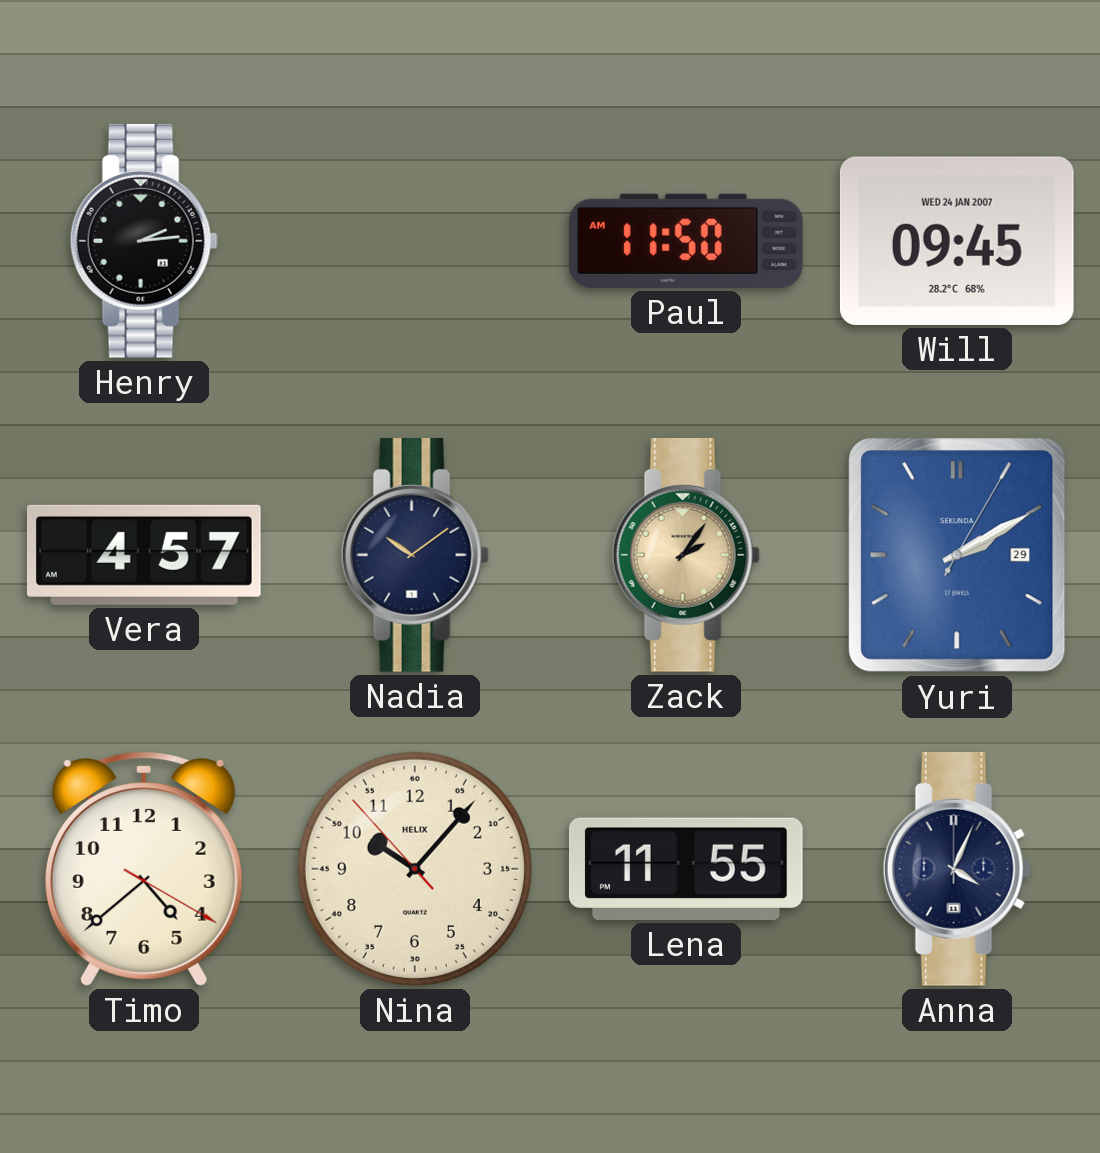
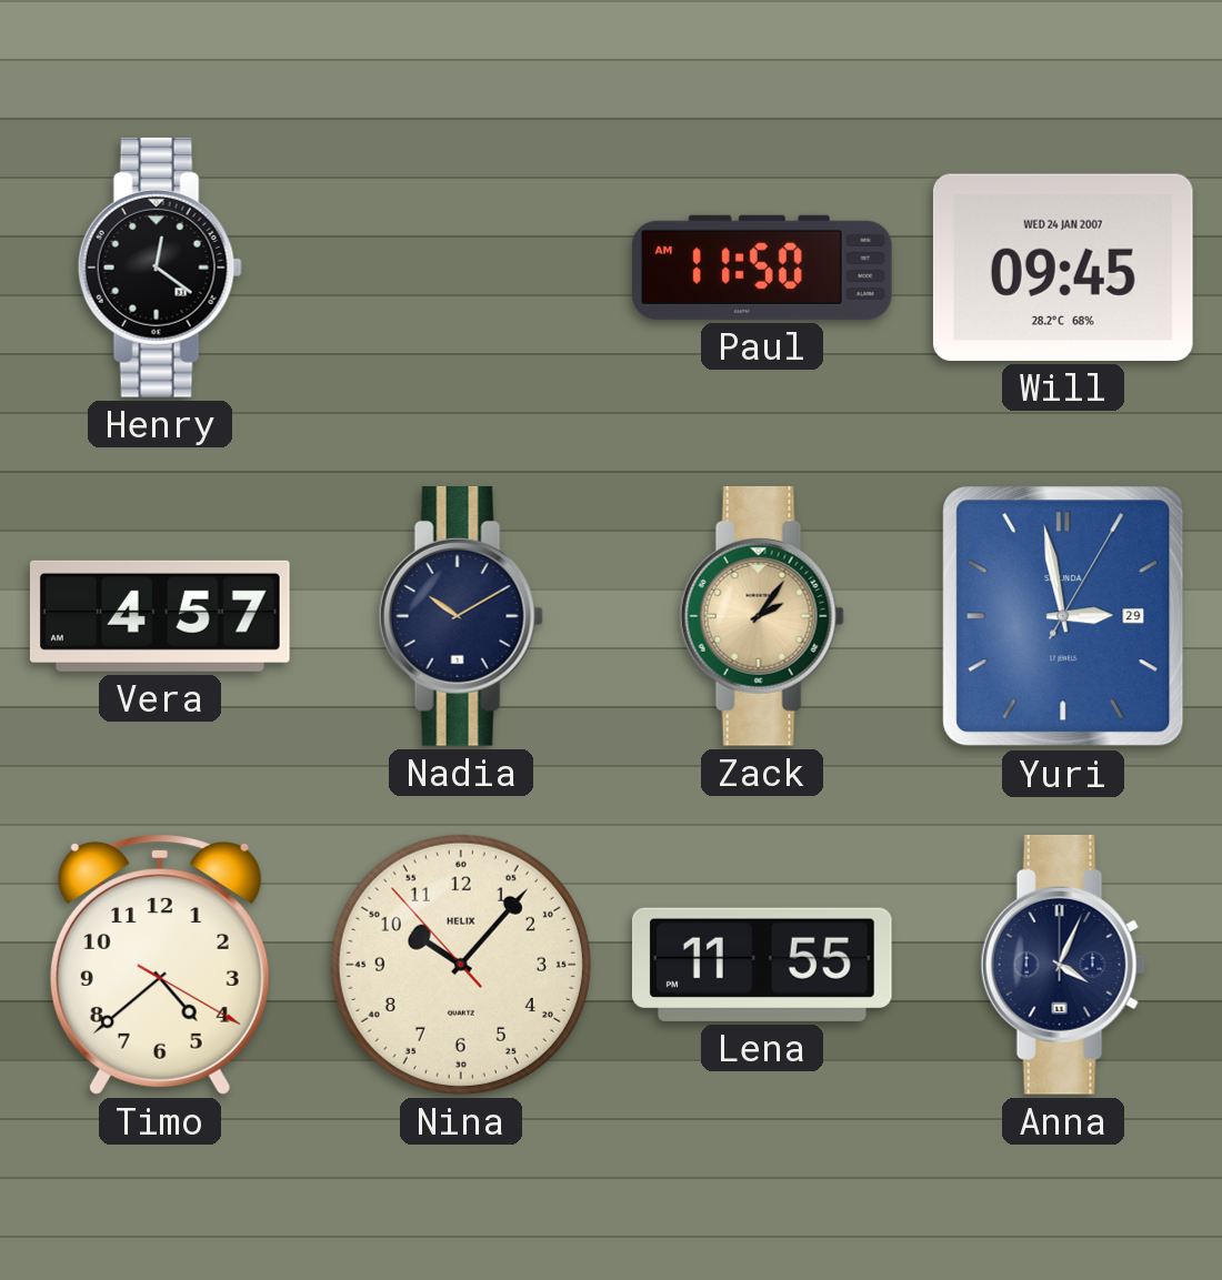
Henry: 2:14 -> 12:21 (160, 268)
Nadia: 10:09 -> 10:10 (461, 616)
Yuri: 2:10 -> 2:58 (1063, 616)
